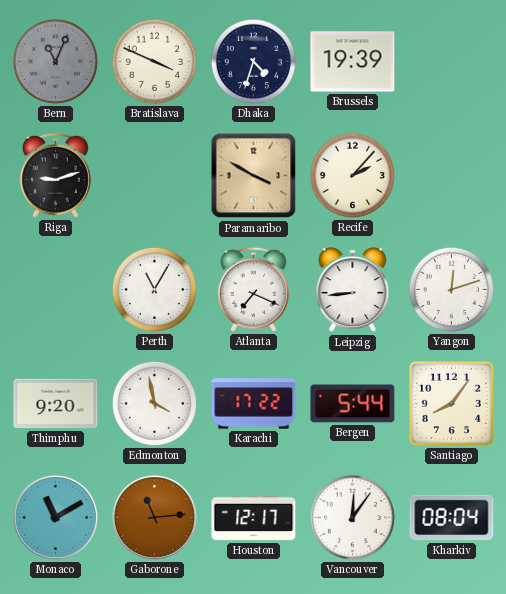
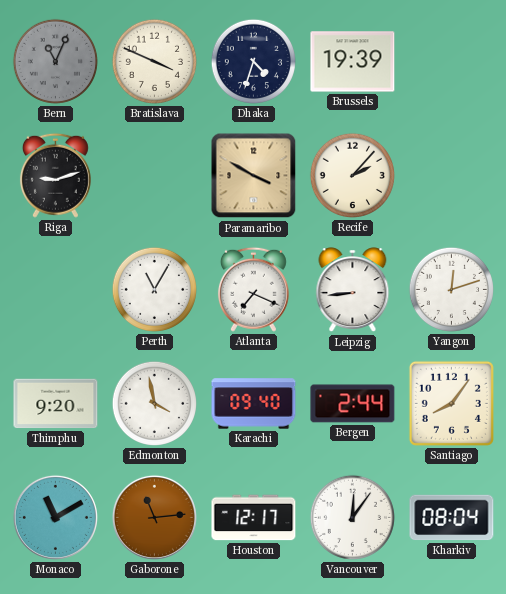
Karachi: 17:22 -> 09:40 (254, 404)
Bergen: 5:44 -> 2:44 (353, 404)
